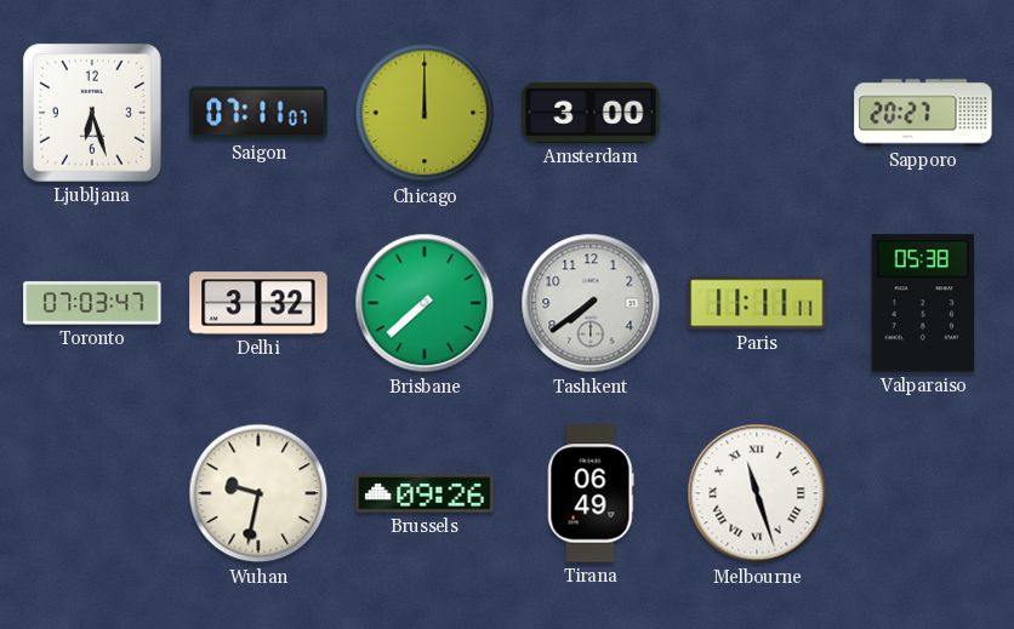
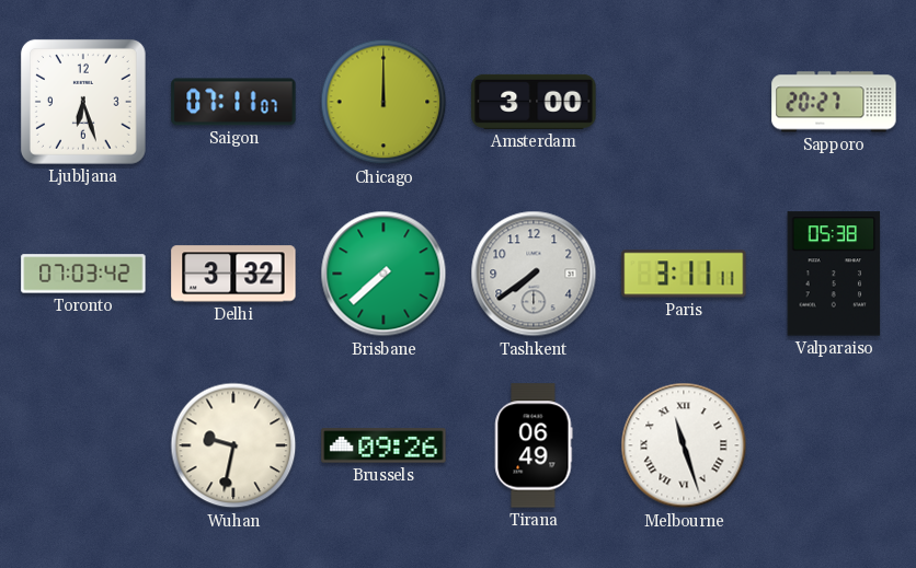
Toronto: 07:03:47 -> 07:03:42 (83, 274)
Paris: 11:11 -> 3:11 (684, 274)
